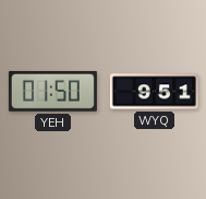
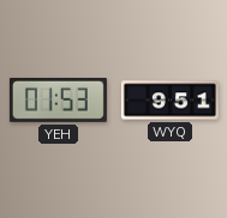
YEH: 01:50 -> 01:53 (58, 99)
